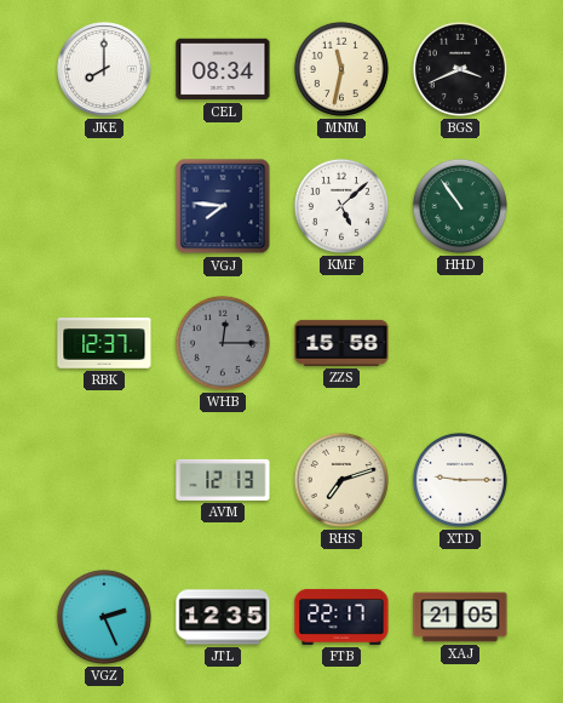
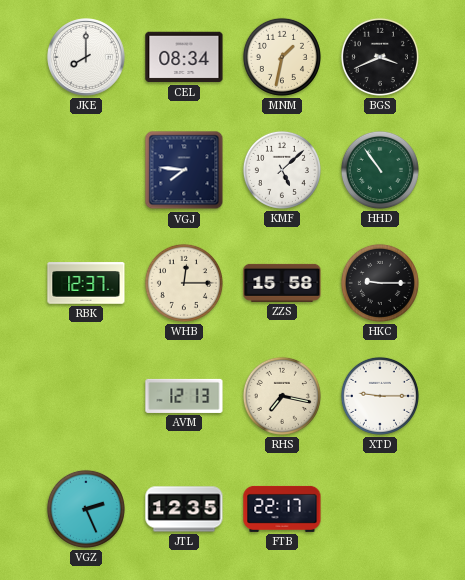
MNM: 11:32 -> 1:32 (282, 57)
WHB dial: grey -> cream (184, 283)
HKC: none -> 9:15 (380, 283)
RHS: 7:12 -> 7:17 (282, 396)
XAJ: 21:05 -> none (460, 617)
